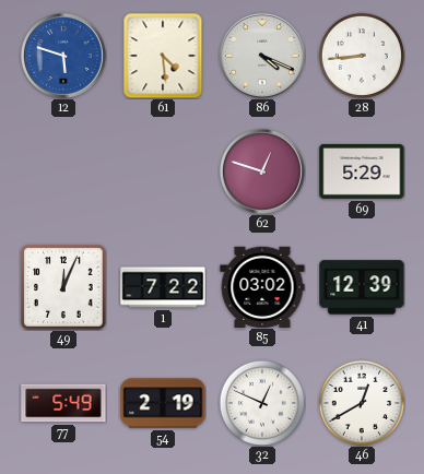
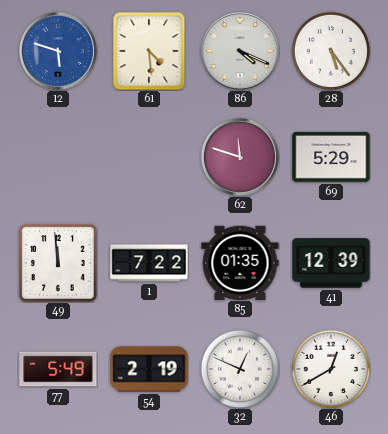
28: 8:44 -> 5:24 (330, 50)
62: 12:48 -> 11:48 (240, 157)
49: 12:04 -> 11:59 (58, 263)
85: 03:02 -> 01:35 (240, 262)
